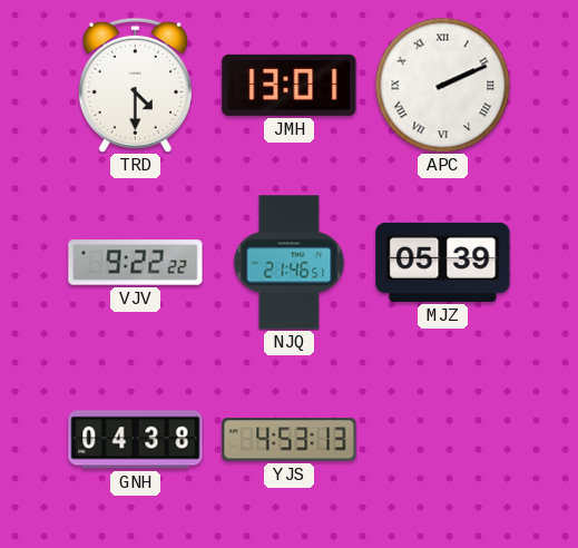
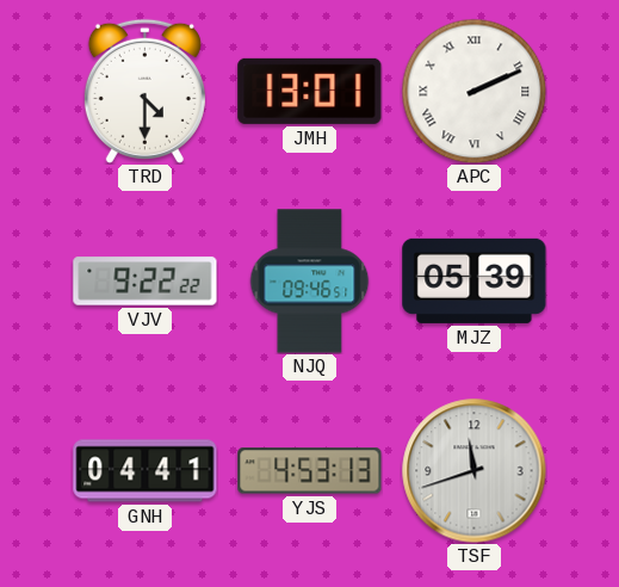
NJQ: 21:46 -> 09:46 (310, 282)
GNH: 04:38 -> 04:41 (146, 471)
TSF: none -> 11:42 (475, 471)
